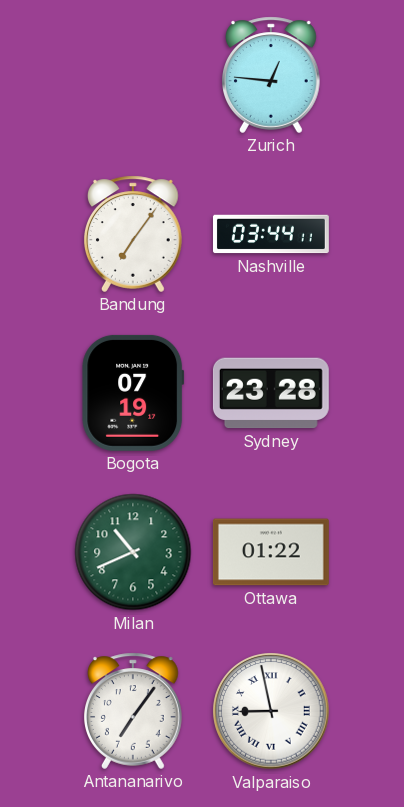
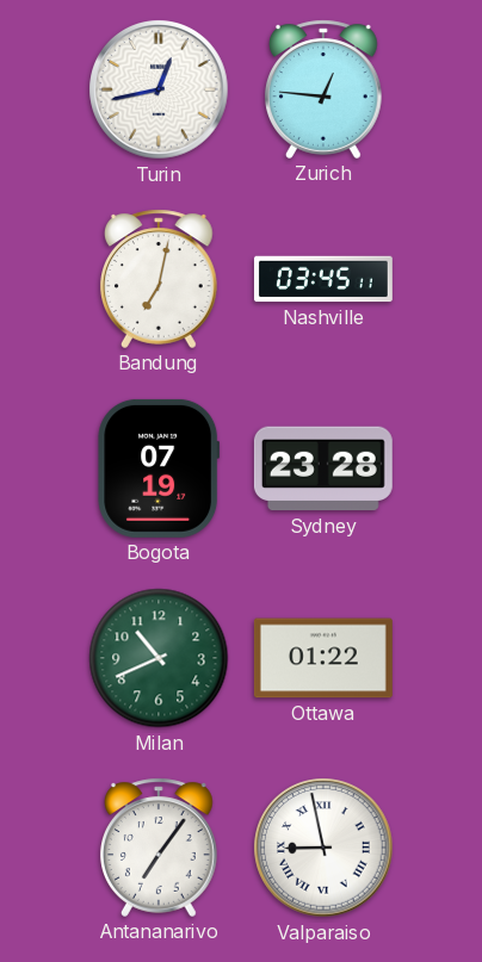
Turin: none -> 12:43 (159, 89)
Bandung: 7:06 -> 7:02 (160, 279)
Nashville: 03:44 -> 03:45 (323, 279)
